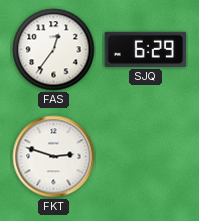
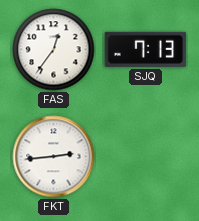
SJQ: 6:29 -> 7:13 (146, 49)
FKT: 2:48 -> 2:44 (54, 157)
